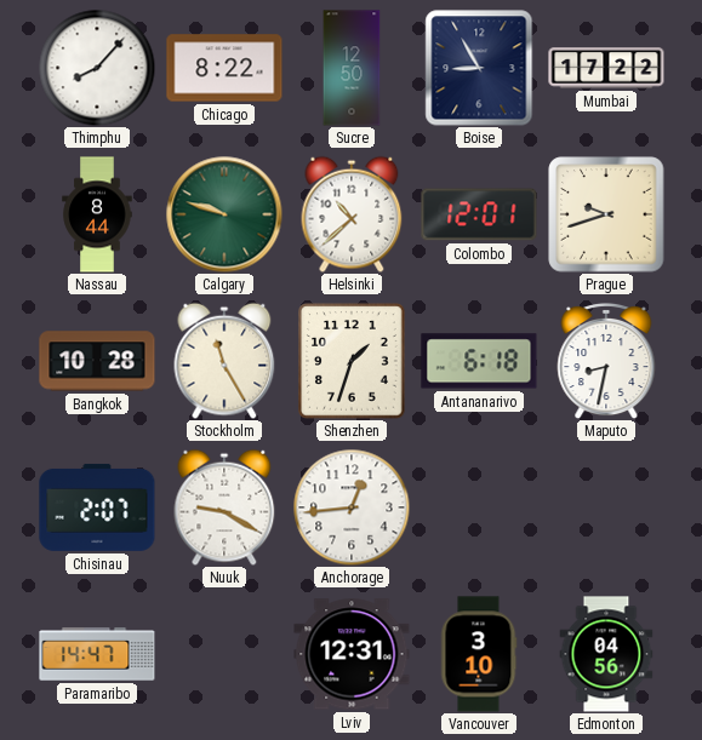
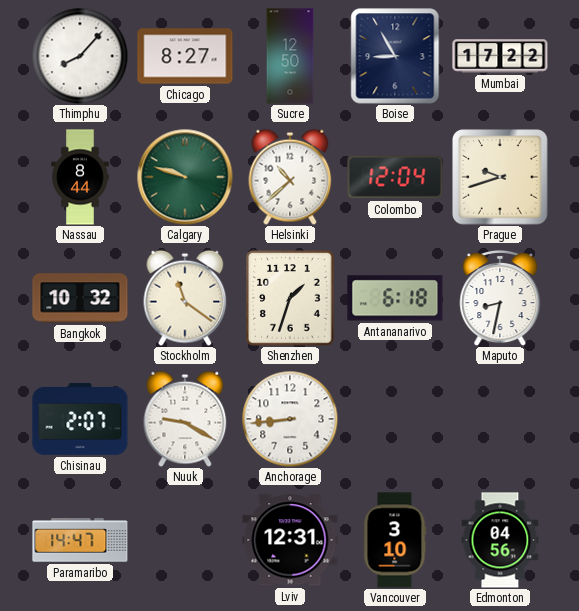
Chicago: 8:22 -> 8:27 (185, 56)
Colombo: 12:01 -> 12:04 (395, 177)
Bangkok: 10:28 -> 10:32 (80, 298)
Stockholm: 11:25 -> 11:21 (185, 298)
Anchorage: 12:44 -> 8:44 (290, 419)
